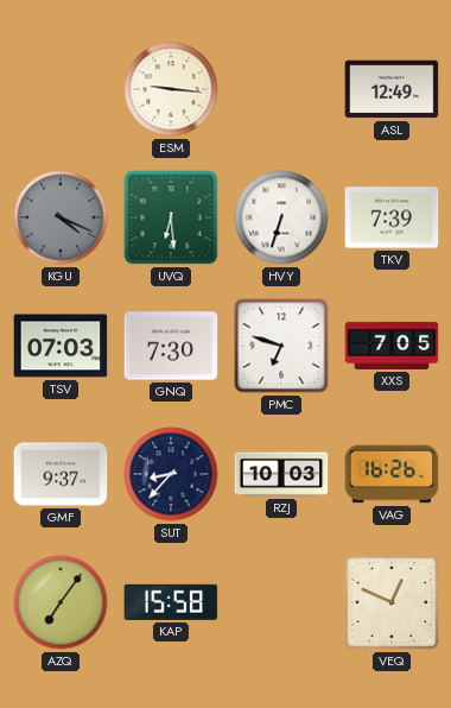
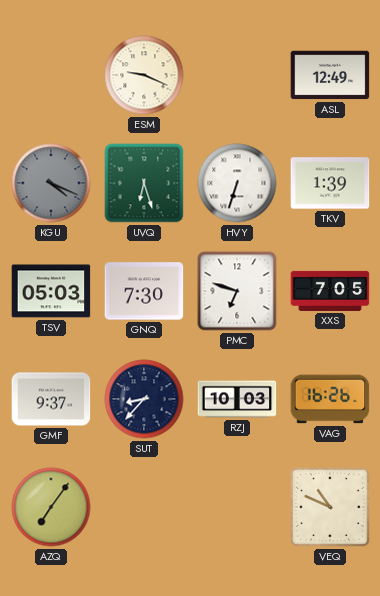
ESM: 9:16 -> 9:19 (144, 75)
UVQ: 6:29 -> 6:27 (144, 183)
TKV: 7:39 -> 1:39 (330, 183)
TSV: 07:03 -> 05:03 (51, 291)
KAP: 15:58 -> none (171, 602)
VEQ: 12:49 -> 10:49 (330, 507)
